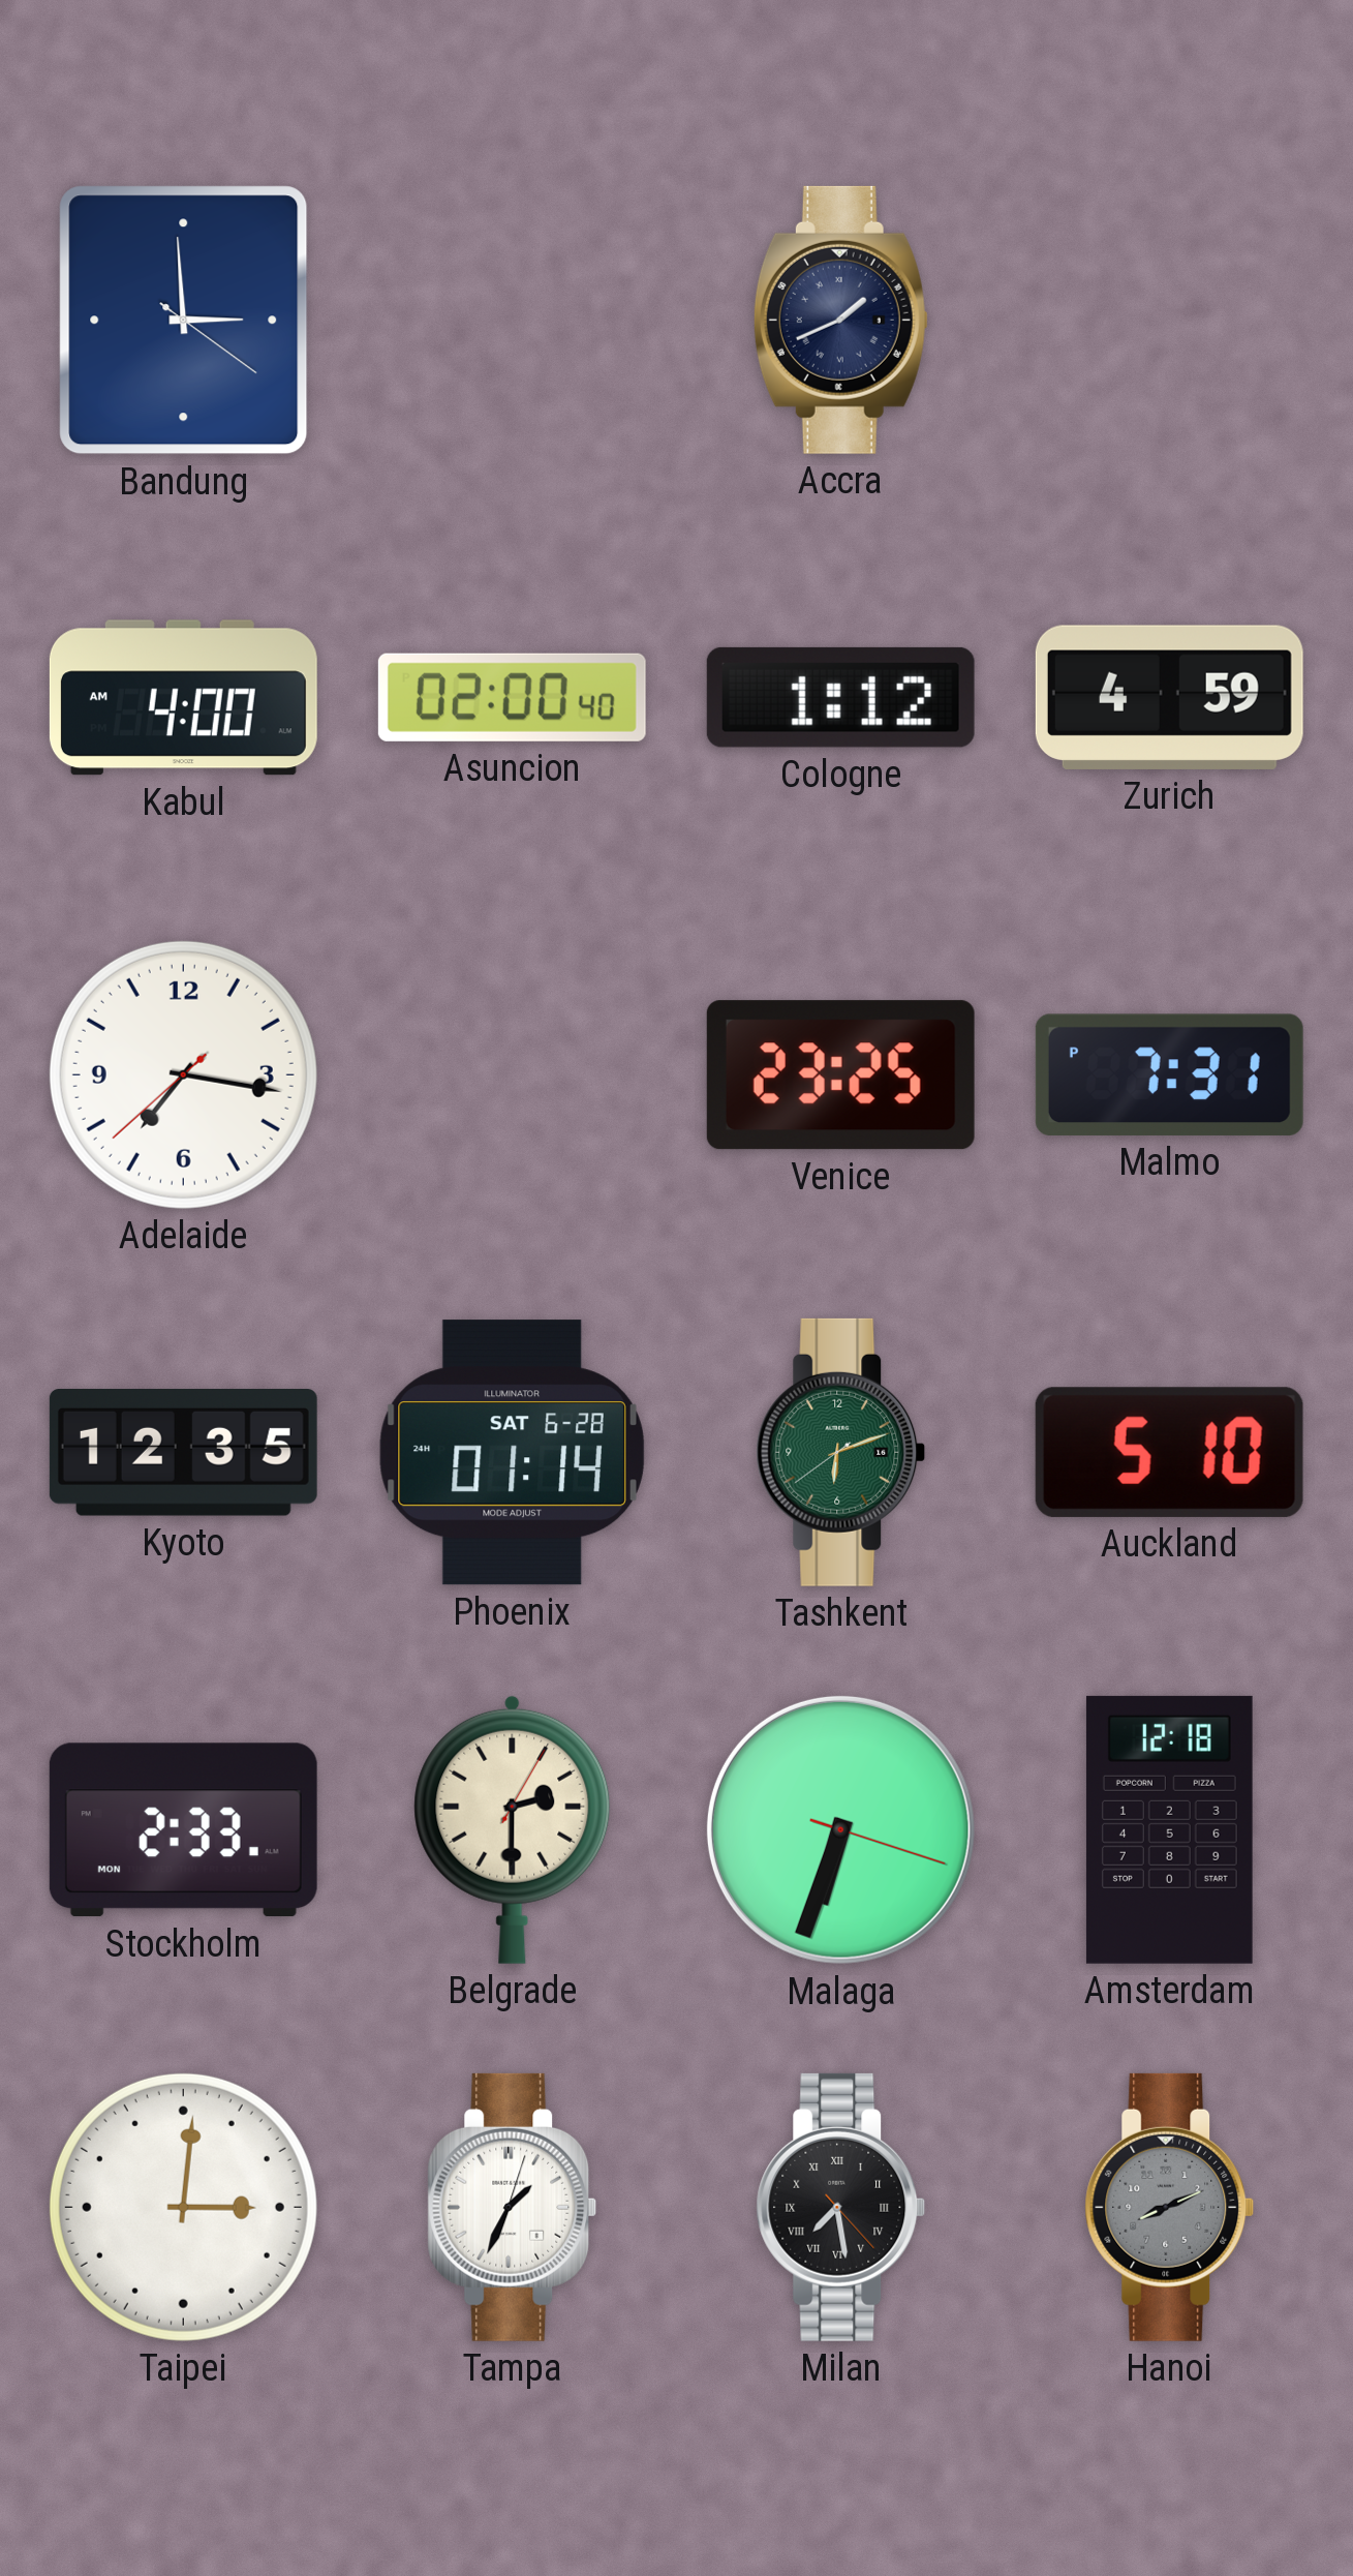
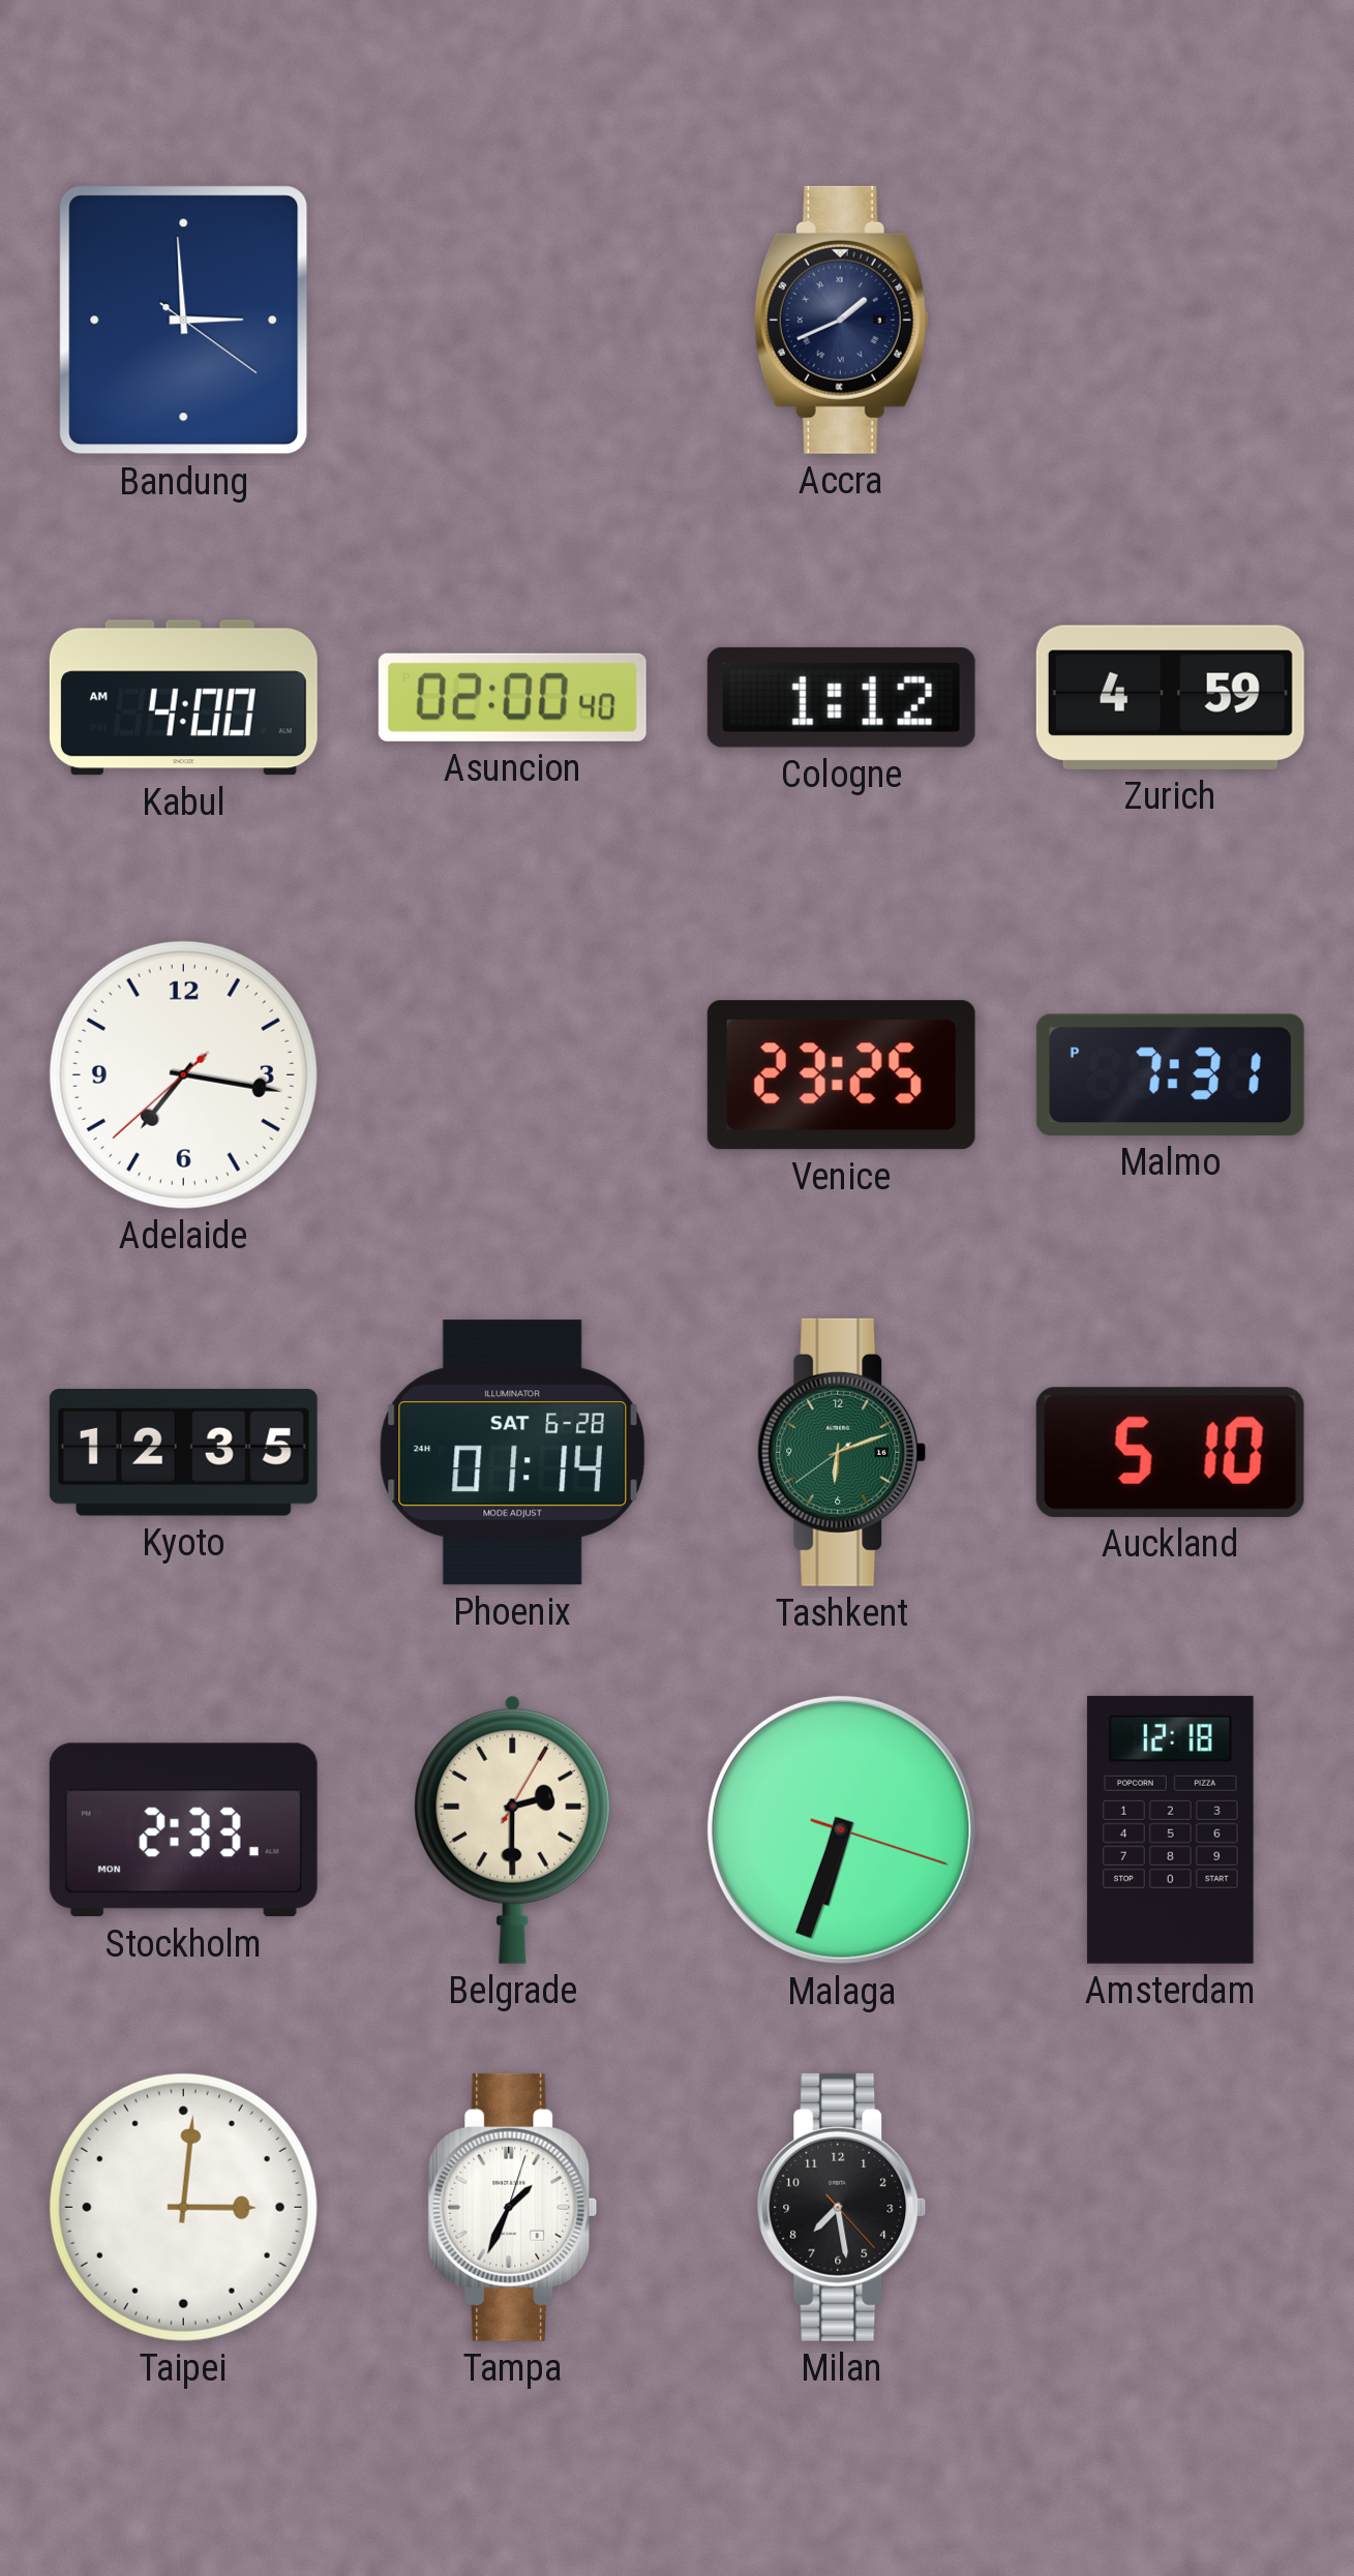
Milan numerals: Roman -> Arabic (842, 2207)
Hanoi: 8:11 -> none (1170, 2207)
